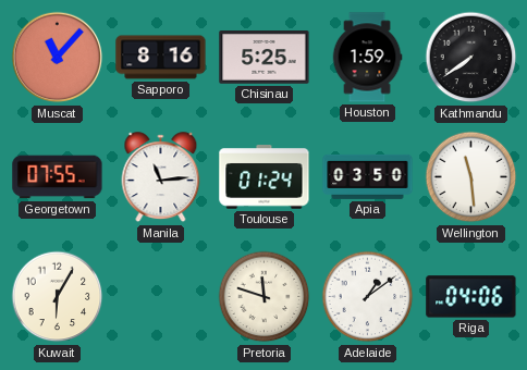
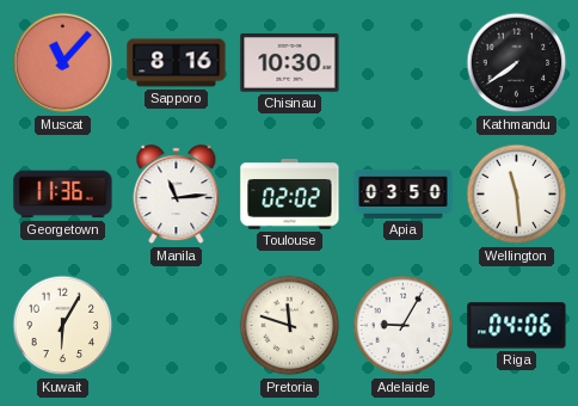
Chisinau: 5:25 -> 10:30 (290, 63)
Houston: 1:59 -> none (367, 58)
Georgetown: 07:55 -> 11:36 (63, 195)
Toulouse: 01:24 -> 02:02 (290, 195)
Adelaide: 1:09 -> 9:05 (404, 326)
